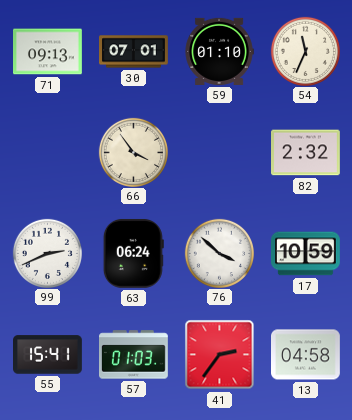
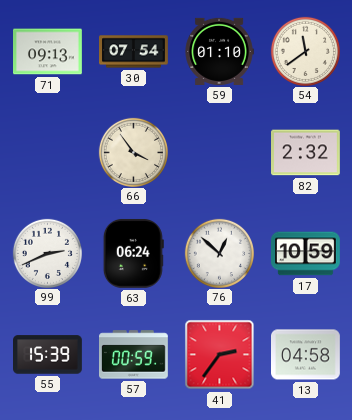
30: 07:01 -> 07:54 (134, 52)
54: 11:34 -> 11:39 (305, 51)
76: 3:52 -> 12:52 (219, 253)
55: 15:41 -> 15:39 (48, 355)
57: 01:03 -> 00:59 (134, 355)
